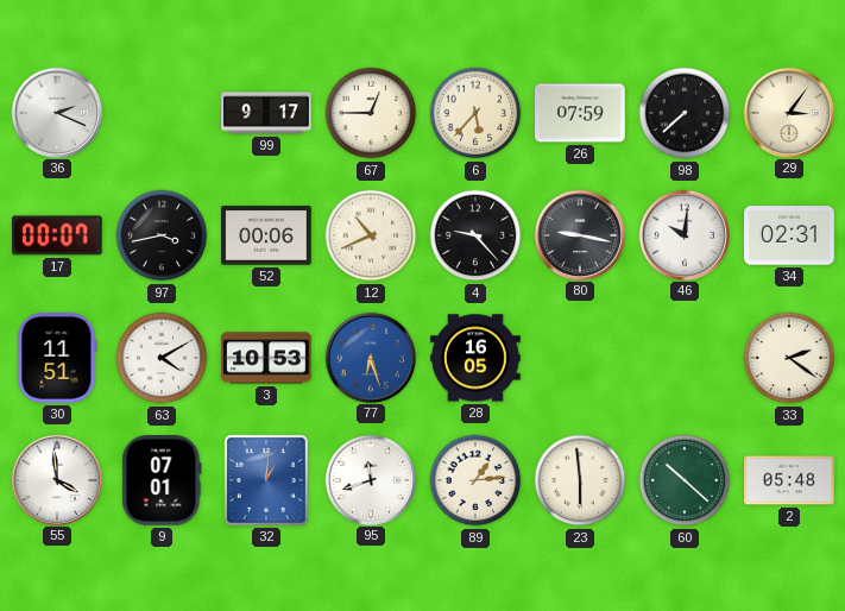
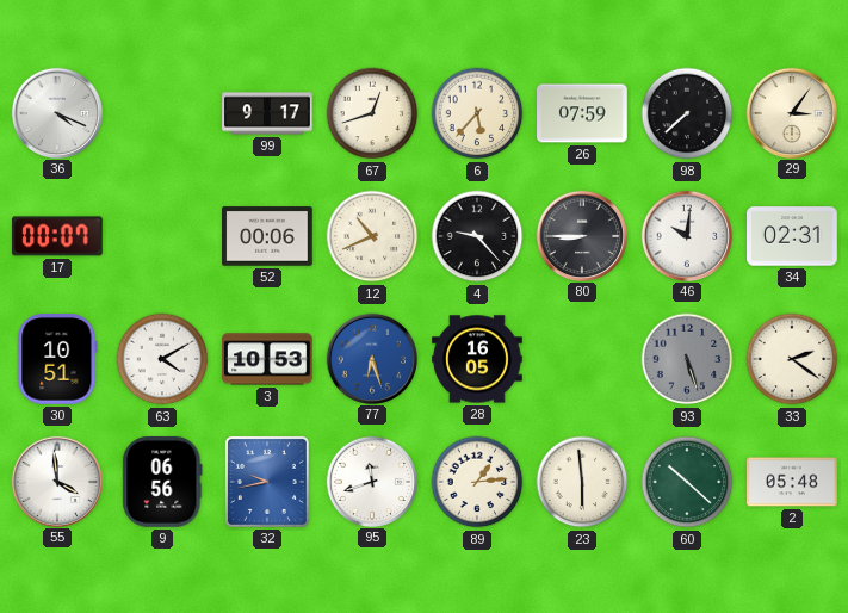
36: 2:19 -> 4:19 (56, 112)
67: 12:45 -> 12:42 (372, 113)
97: 3:43 -> none (162, 235)
80: 9:17 -> 8:45 (581, 235)
30: 11:51 -> 10:51 (57, 360)
93: none -> 5:27 (687, 359)
9: 07:01 -> 06:56 (162, 483)
32: 1:01 -> 9:43 (267, 482)
